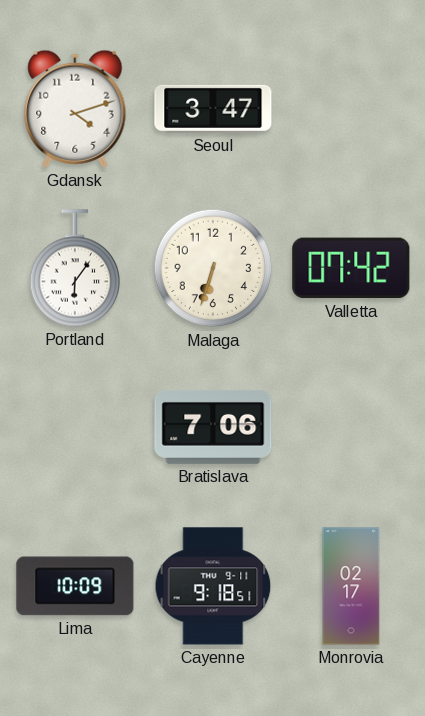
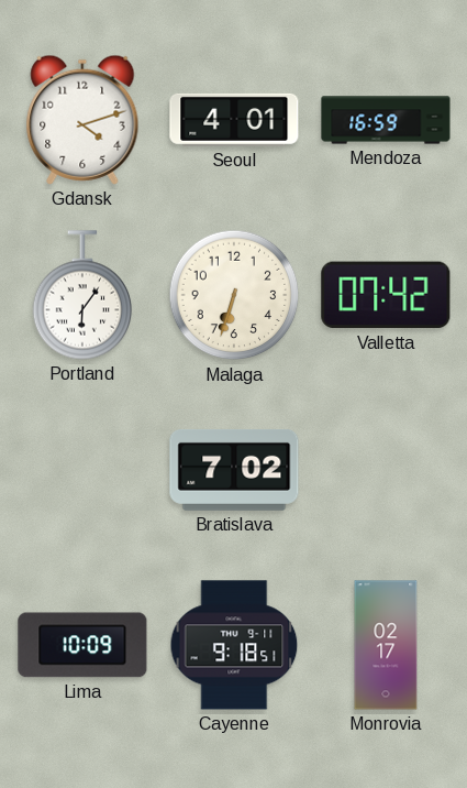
Seoul: 3:47 -> 4:01 (234, 120)
Mendoza: none -> 16:59 (386, 120)
Bratislava: 7:06 -> 7:02 (234, 470)
